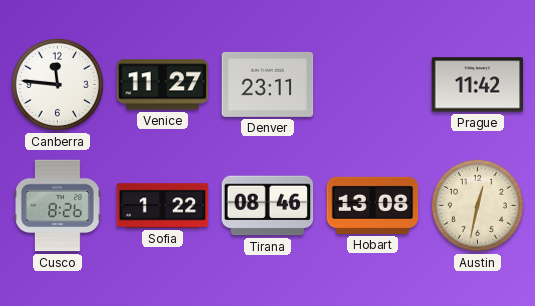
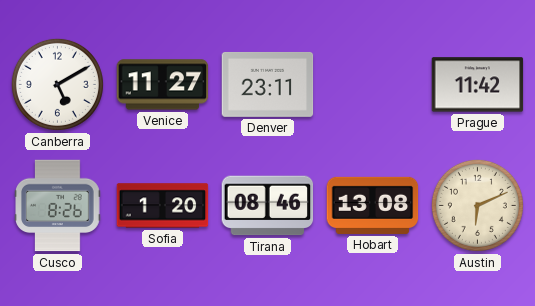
Canberra: 11:46 -> 5:10 (57, 84)
Sofia: 1:22 -> 1:20 (163, 206)
Austin: 12:32 -> 6:11 (477, 205)
